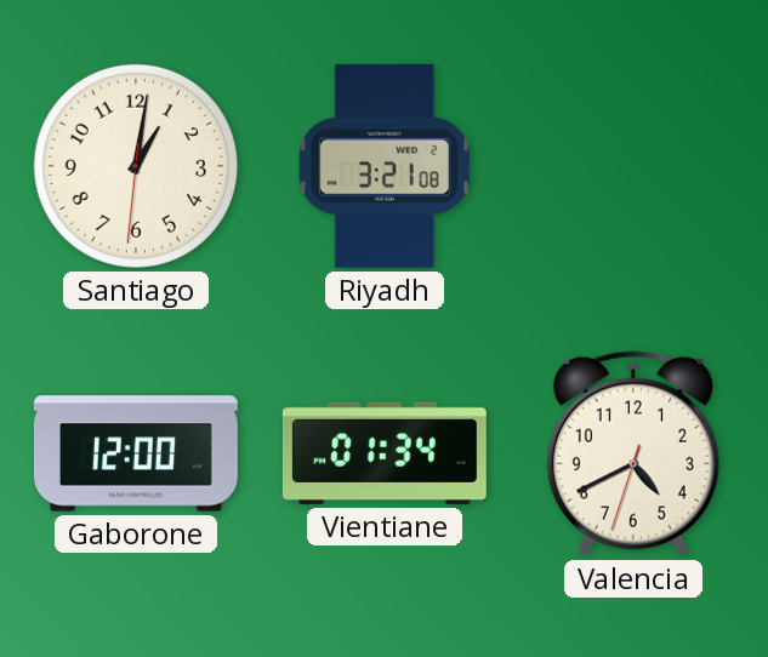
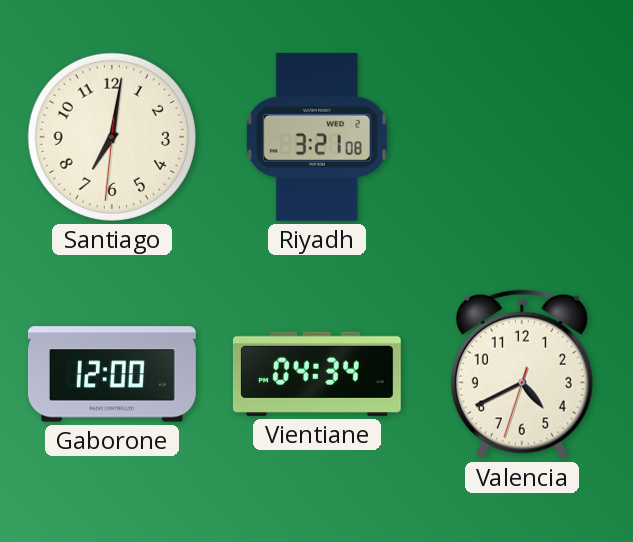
Santiago: 1:01 -> 7:01 (112, 137)
Vientiane: 01:34 -> 04:34 (317, 374)
